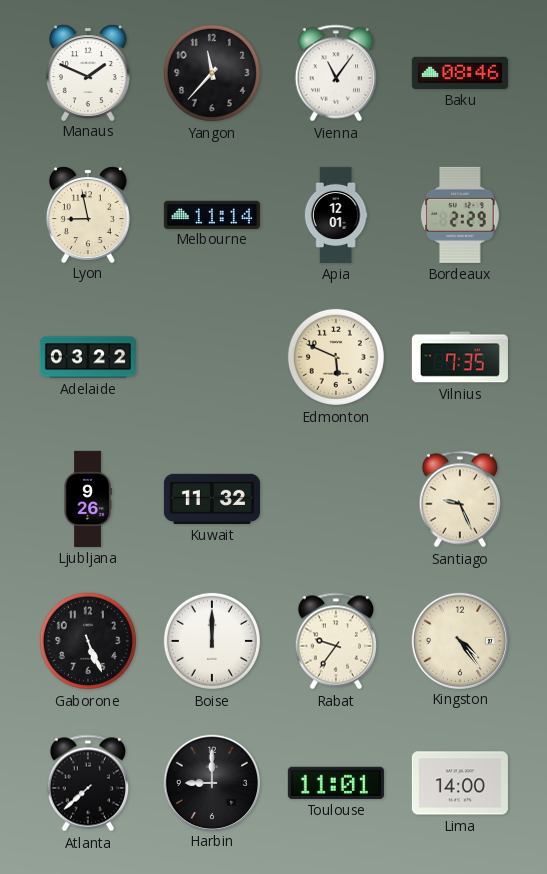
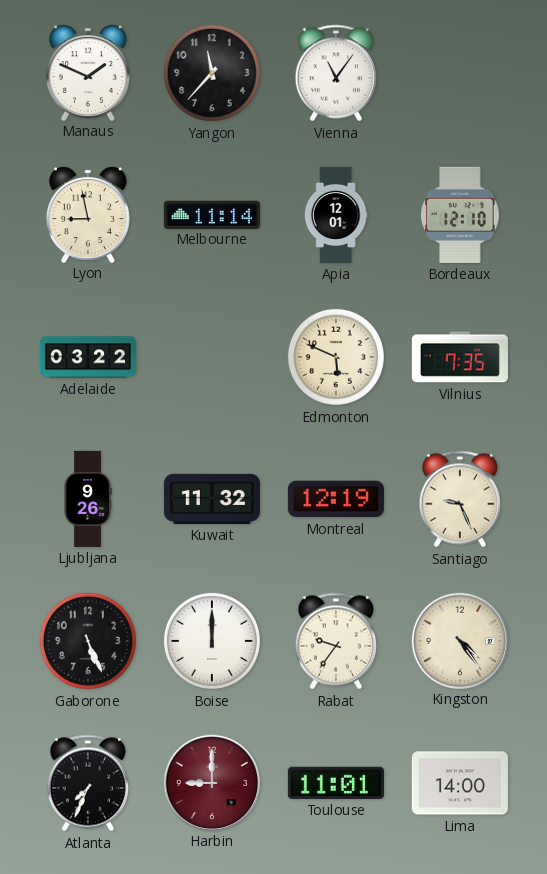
Baku: 08:46 -> none (460, 73)
Bordeaux: 2:29 -> 12:10 (460, 215)
Montreal: none -> 12:19 (336, 499)
Atlanta: 7:38 -> 7:34 (87, 783)
Harbin dial: black -> burgundy (211, 782)
